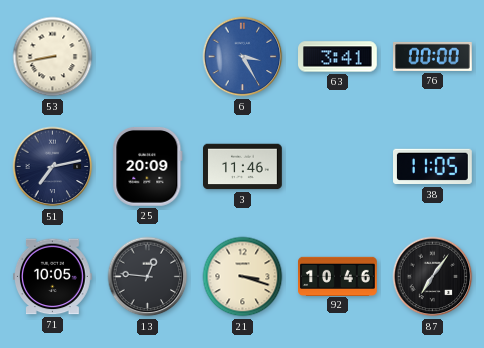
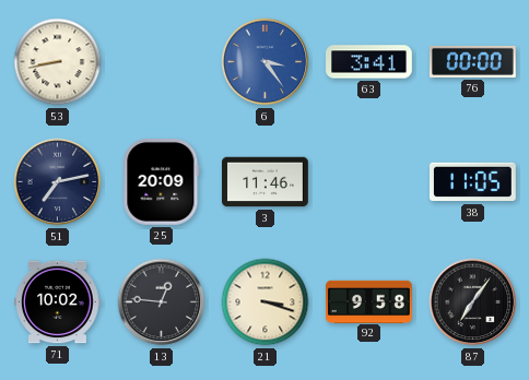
6: 3:25 -> 3:24 (266, 62)
71: 10:05 -> 10:02 (58, 302)
92: 10:46 -> 9:58 (369, 301)
